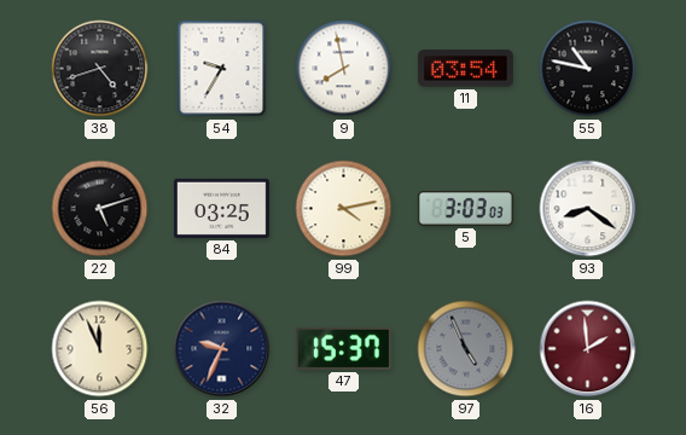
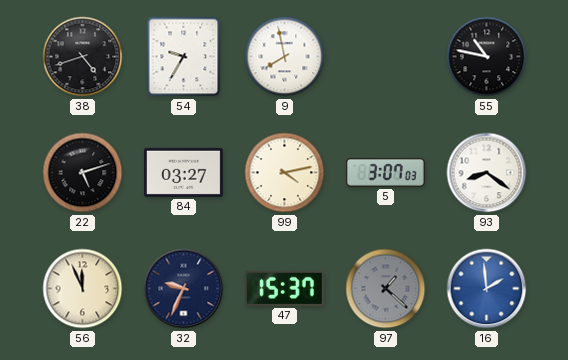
11: 03:54 -> none (465, 69)
84: 03:25 -> 03:27 (183, 172)
5: 3:03 -> 3:07 (385, 172)
97: 4:56 -> 1:22 (386, 289)
16 dial: burgundy -> blue (487, 289)
